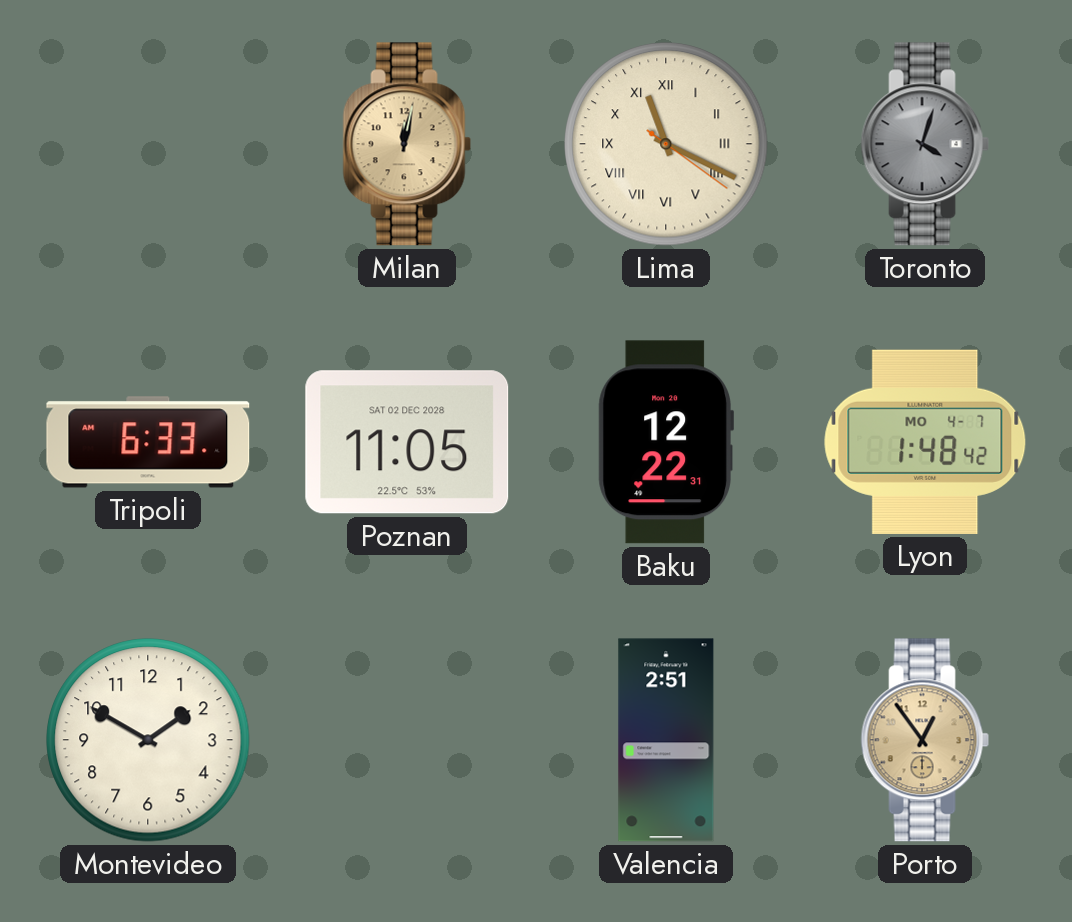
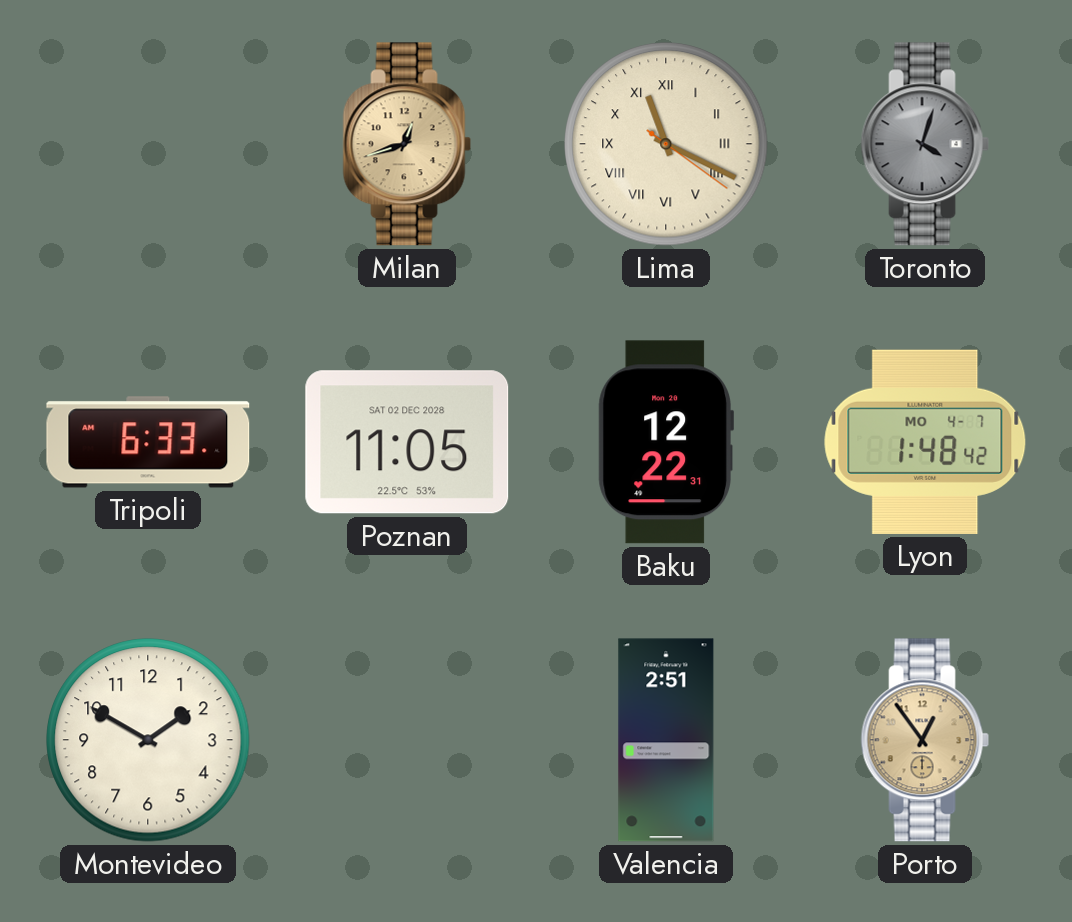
Milan: 12:02 -> 12:42 (407, 144)
